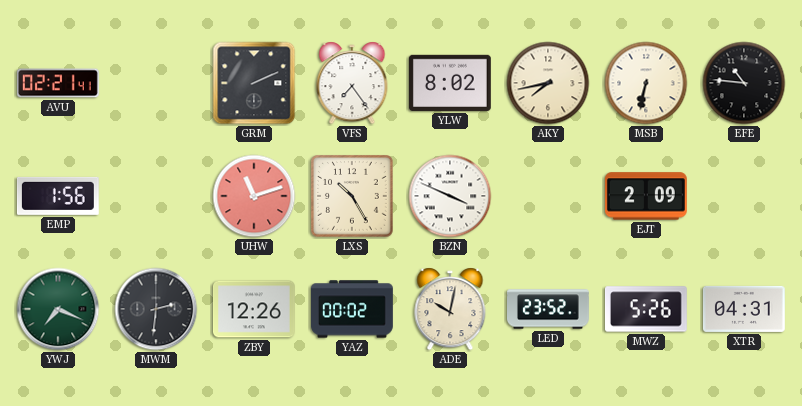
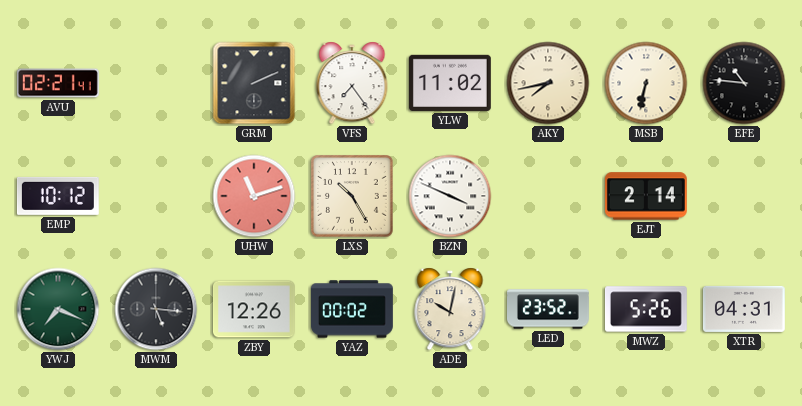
YLW: 8:02 -> 11:02 (450, 83)
EMP: 1:56 -> 10:12 (58, 196)
EJT: 2:09 -> 2:14 (646, 196)
MWM: 2:31 -> 5:16 (156, 309)
